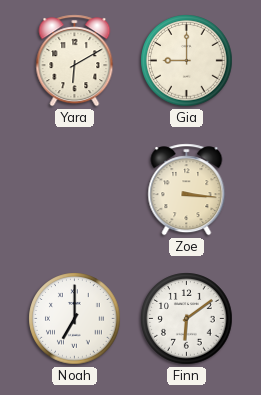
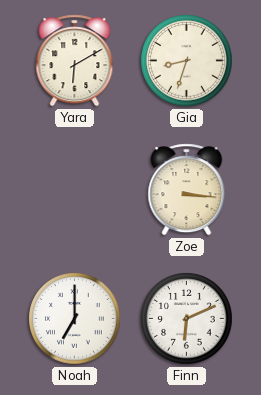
Gia: 9:00 -> 8:33 (187, 61)
Finn: 6:09 -> 6:11 (187, 319)
